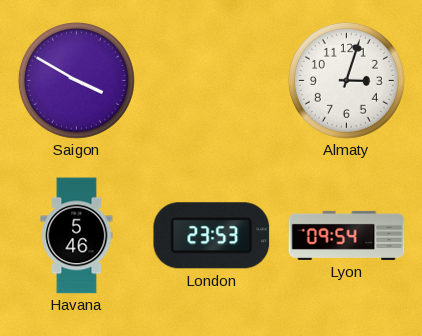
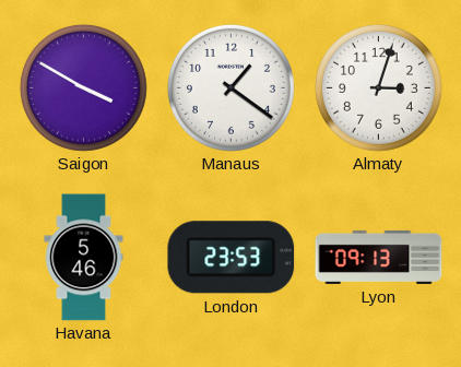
Manaus: none -> 1:21 (230, 87)
Lyon: 09:54 -> 09:13 (379, 257)
